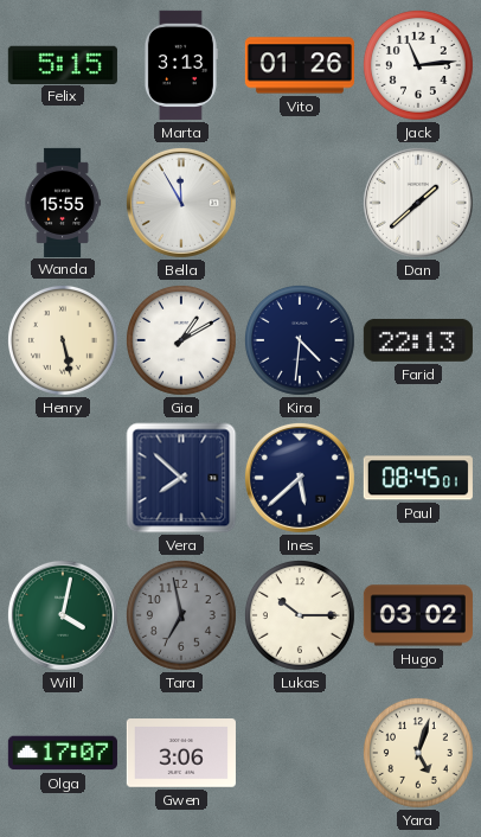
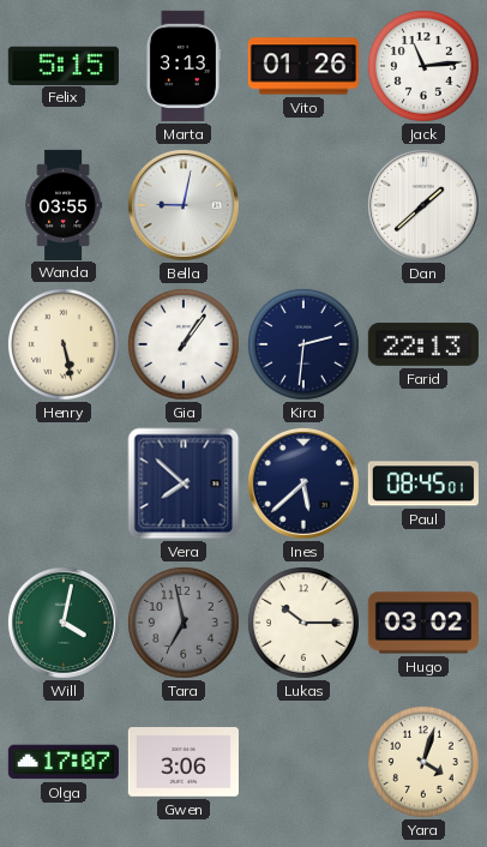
Wanda: 15:55 -> 03:55 (64, 204)
Bella: 11:55 -> 9:02 (184, 205)
Gia: 1:10 -> 1:06 (184, 344)
Kira: 4:31 -> 2:31 (303, 344)
Yara: 5:03 -> 4:03 (423, 762)
